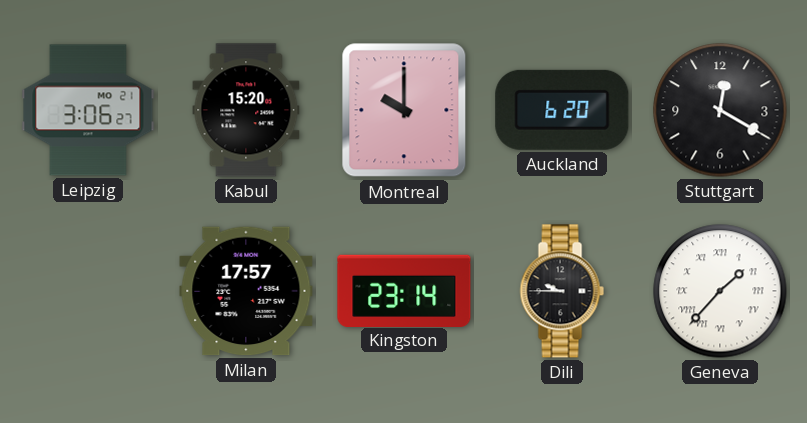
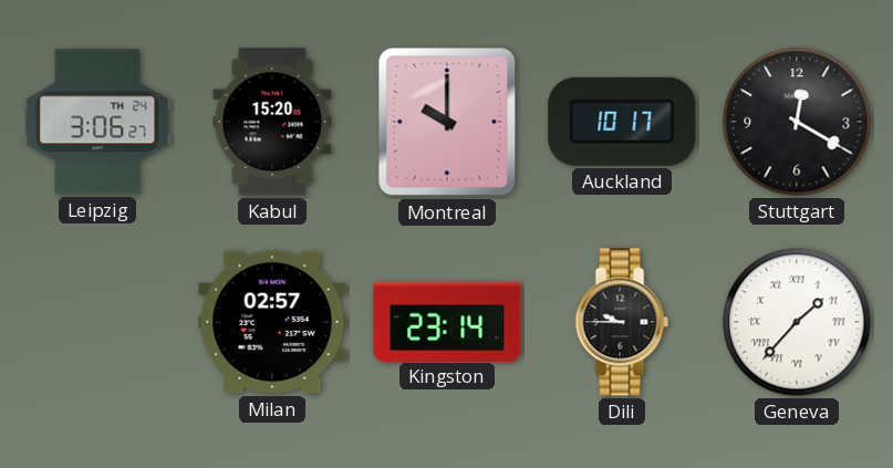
Leipzig date: MO 21 -> TH 24 (97, 122)
Auckland: 6:20 -> 10:17 (622, 122)
Milan: 17:57 -> 02:57 (272, 322)
